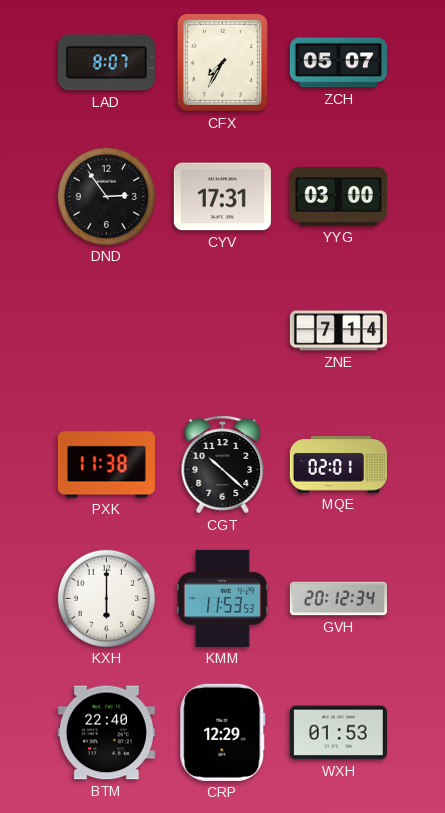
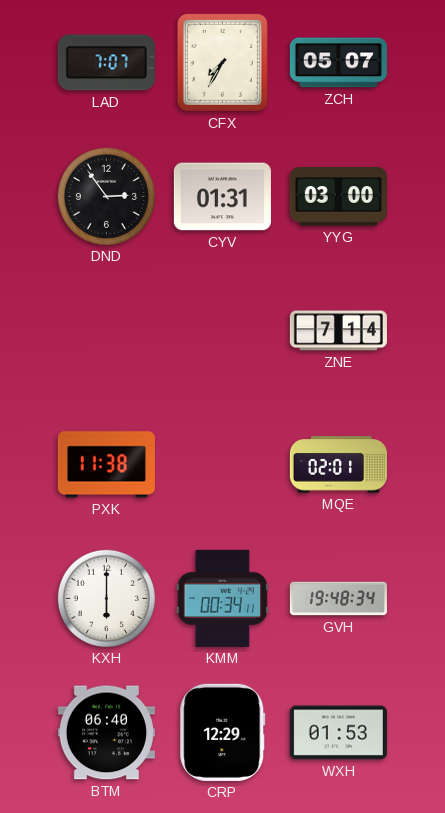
LAD: 8:07 -> 7:07 (106, 63)
CYV: 17:31 -> 01:31 (222, 197)
CGT: 10:22 -> none (223, 465)
KMM: 11:53 -> 00:34 (222, 598)
GVH: 20:12 -> 19:48 (338, 599)
BTM: 22:40 -> 06:40 (106, 733)
